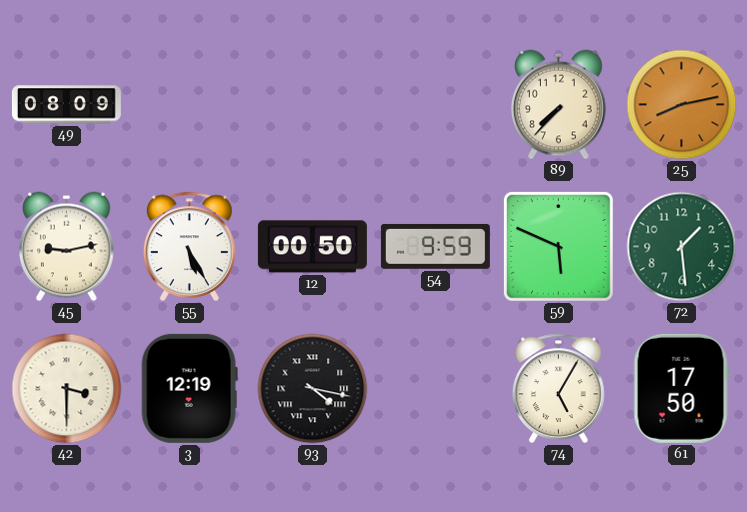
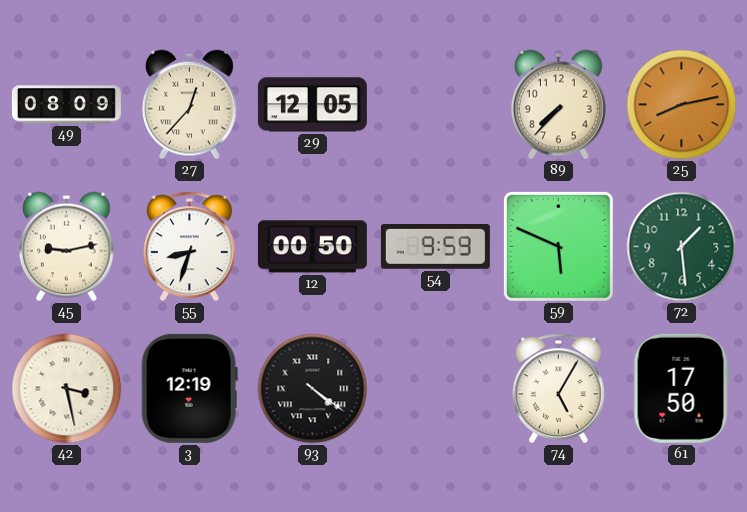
27: none -> 12:37 (189, 105)
29: none -> 12:05 (312, 105)
55: 5:25 -> 8:33 (189, 247)
42: 3:30 -> 3:28 (67, 389)
93: 4:17 -> 4:21 (313, 389)
